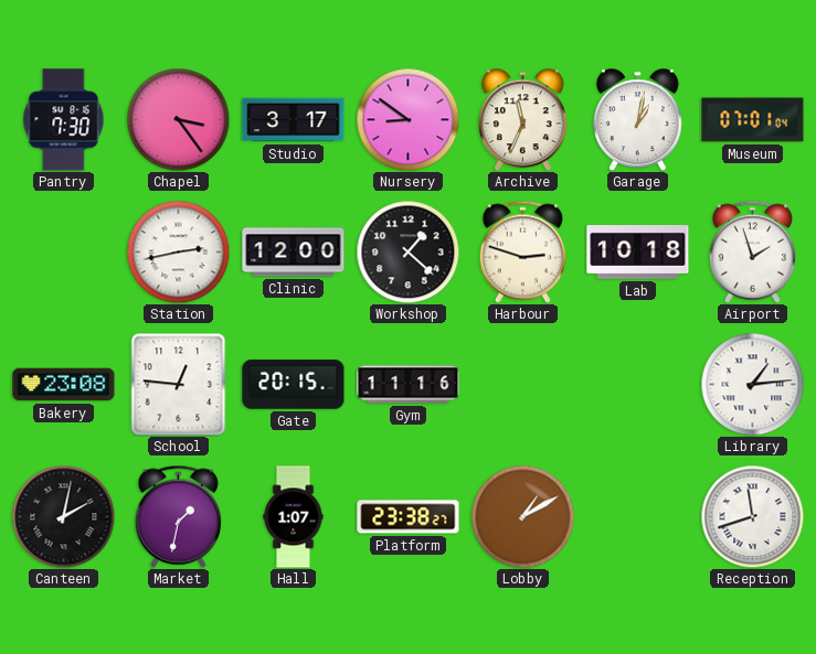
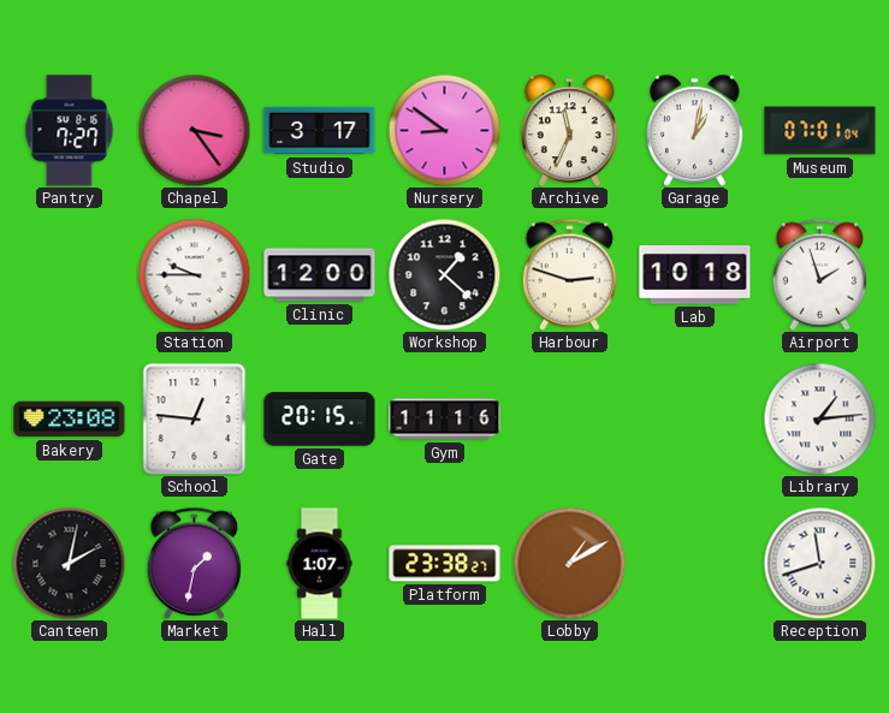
Pantry: 7:30 -> 7:27 (70, 131)
Station: 2:43 -> 9:45 (194, 274)
